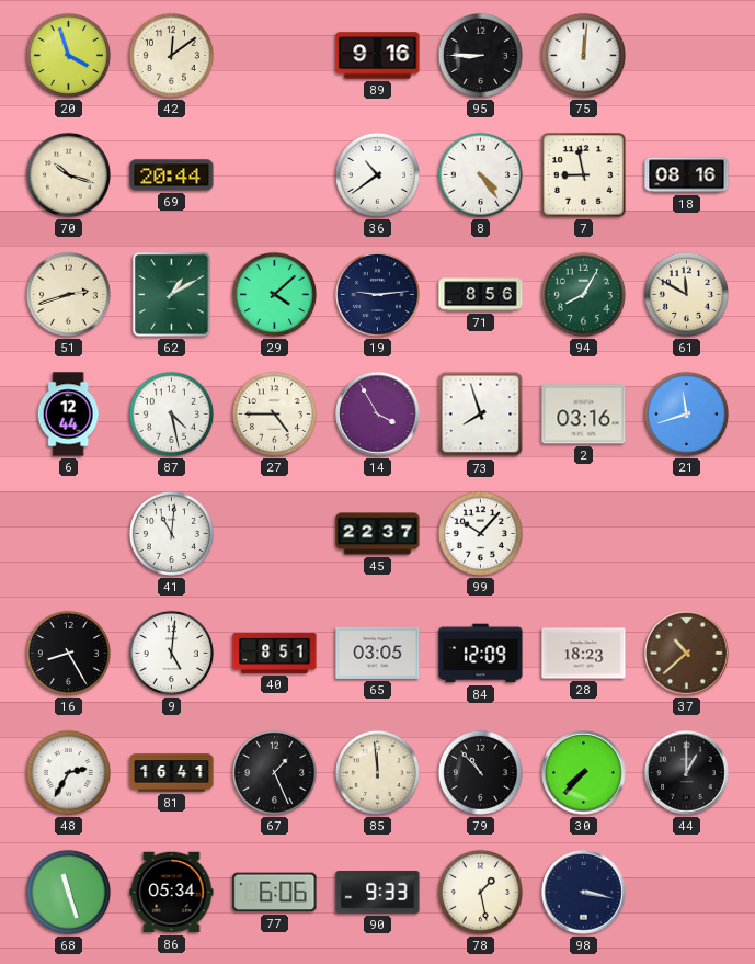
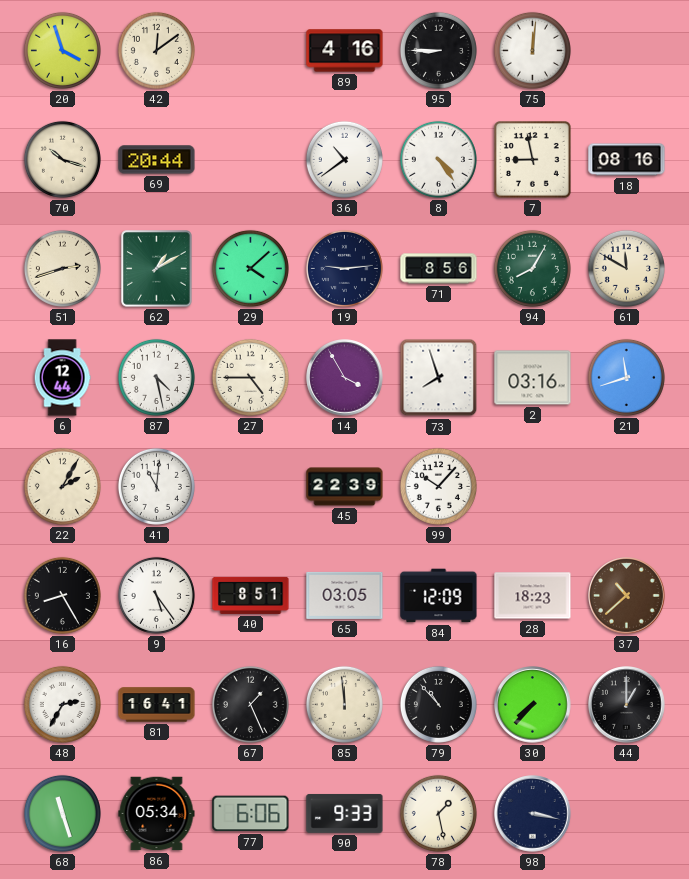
89: 9:16 -> 4:16 (345, 51)
22: none -> 2:05 (62, 486)
45: 22:37 -> 22:39 (345, 487)
9: 5:01 -> 5:24 (156, 595)
